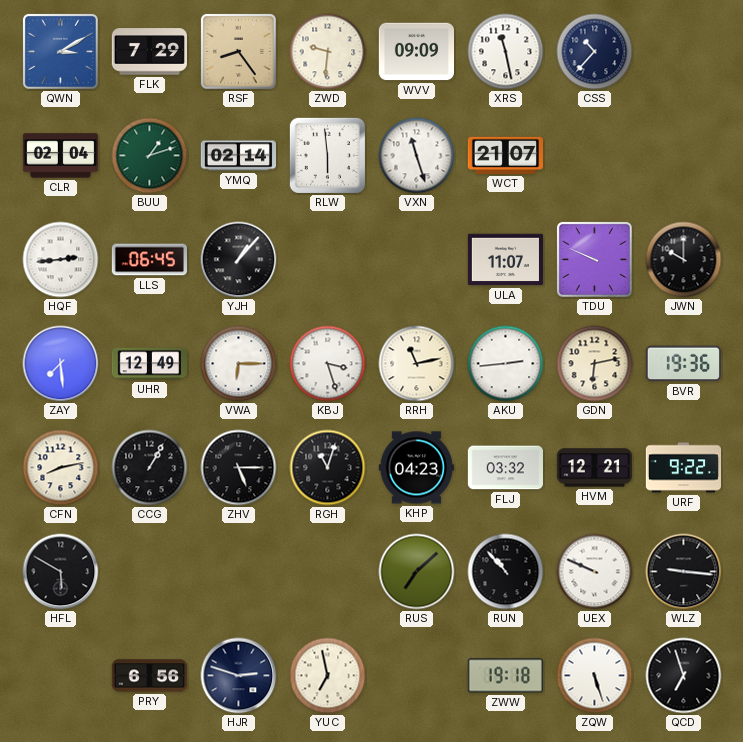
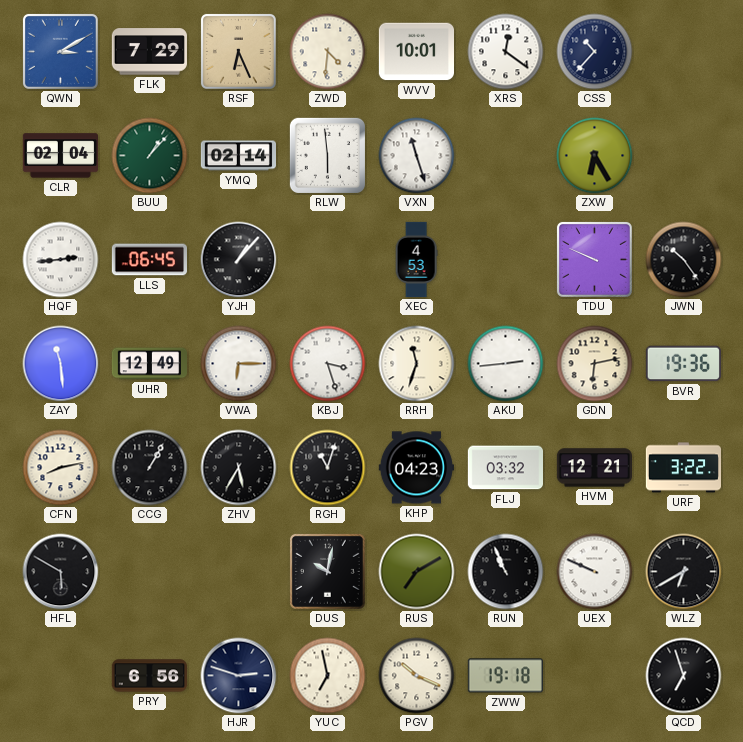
RSF: 8:24 -> 6:26 (238, 51)
ZWD: 9:31 -> 4:31 (328, 52)
WVV: 09:09 -> 10:01 (416, 52)
XRS: 11:28 -> 12:21 (506, 52)
BUU: 1:12 -> 1:07 (150, 156)
WCT: 21:07 -> none (505, 155)
ZXW: none -> 6:25 (595, 156)
XEC: none -> 4:53 (416, 260)
ULA: 11:07 -> none (505, 260)
JWN: 10:00 -> 10:24 (684, 260)
ZAY: 7:29 -> 11:29 (61, 364)
RRH: 11:13 -> 11:33 (417, 364)
ZHV: 5:15 -> 5:35 (239, 468)
URF: 9:22 -> 3:22 (683, 468)
DUS: none -> 10:02 (327, 571)
RUS: 7:08 -> 7:10 (417, 572)
RUN: 10:53 -> 10:56 (506, 572)
WLZ: 9:16 -> 6:40 (684, 572)
PGV: none -> 10:19 (417, 676)
ZQW: 5:27 -> none (595, 676)
